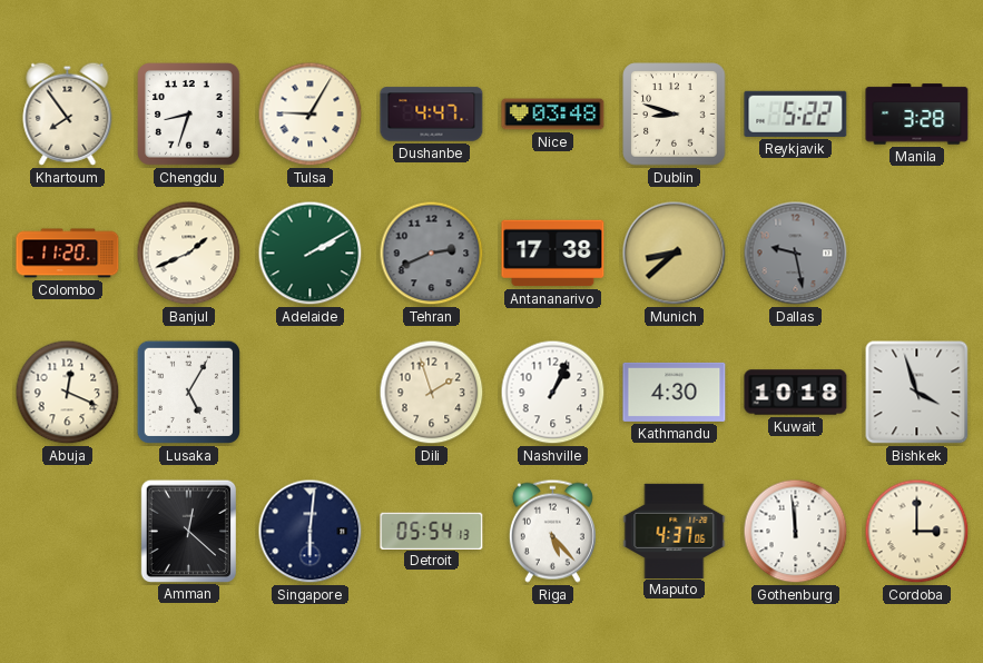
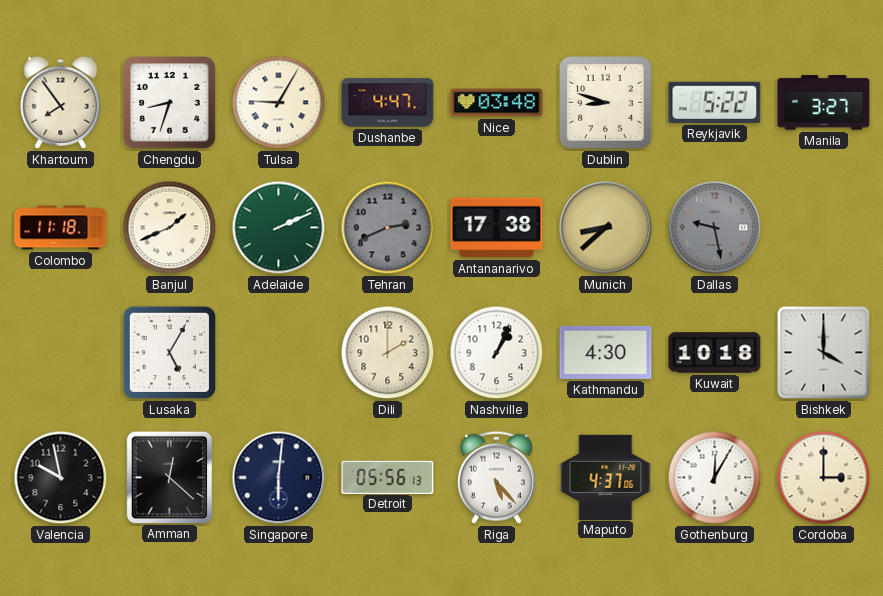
Manila: 3:28 -> 3:27 (824, 103)
Colombo: 11:20 -> 11:18 (61, 228)
Adelaide: 2:10 -> 2:11 (279, 228)
Abuja: 12:19 -> none (68, 393)
Dili: 1:57 -> 2:00 (388, 353)
Bishkek: 3:57 -> 4:00 (824, 353)
Valencia: none -> 9:58 (61, 478)
Detroit: 05:54 -> 05:56 (388, 477)
Gothenburg: 11:59 -> 12:05 (715, 478)
